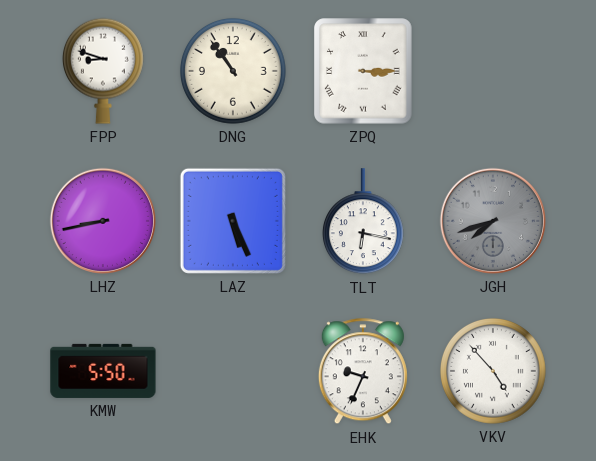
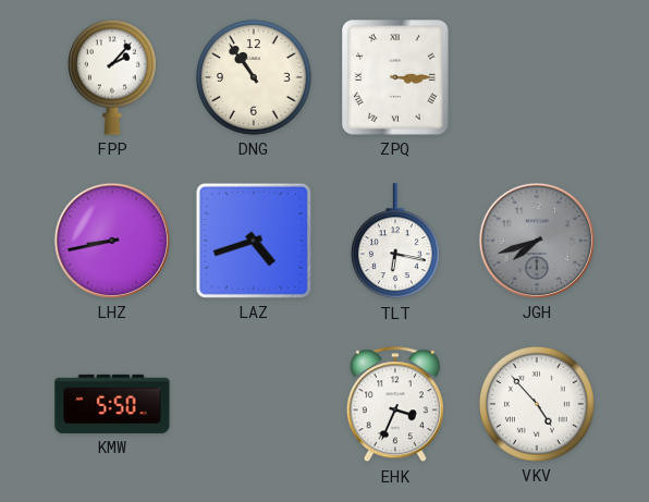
FPP: 8:48 -> 2:07 (112, 77)
LAZ: 5:26 -> 4:42 (254, 241)
EHK: 9:34 -> 3:34 (395, 405)
